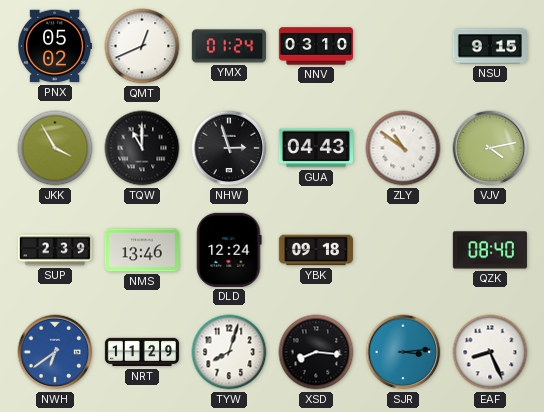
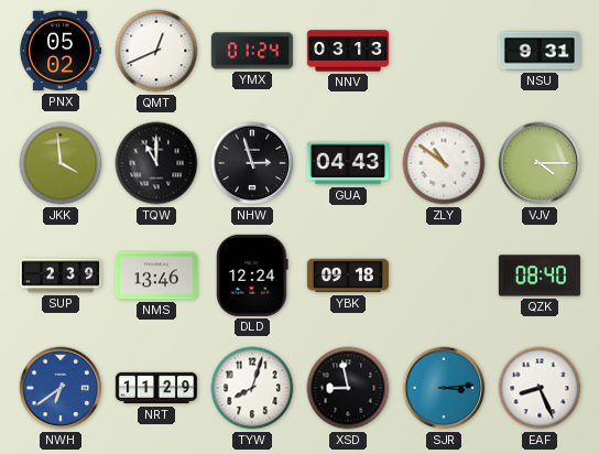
NNV: 03:10 -> 03:13 (347, 51)
NSU: 9:15 -> 9:31 (538, 51)
JKK: 3:55 -> 3:59 (61, 163)
VJV: 4:13 -> 4:15 (540, 163)
XSD: 8:16 -> 8:58 (348, 388)
